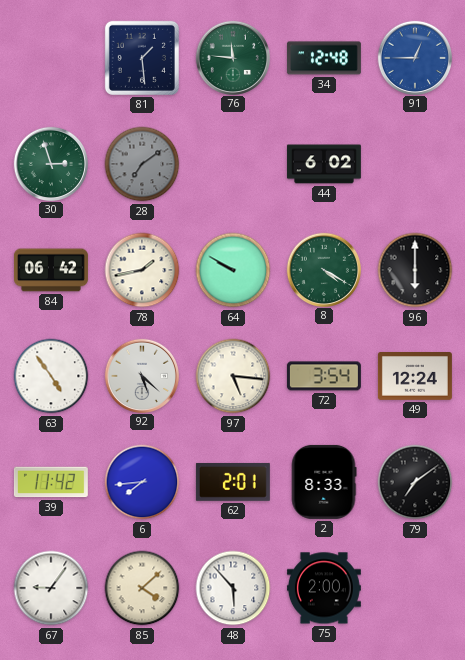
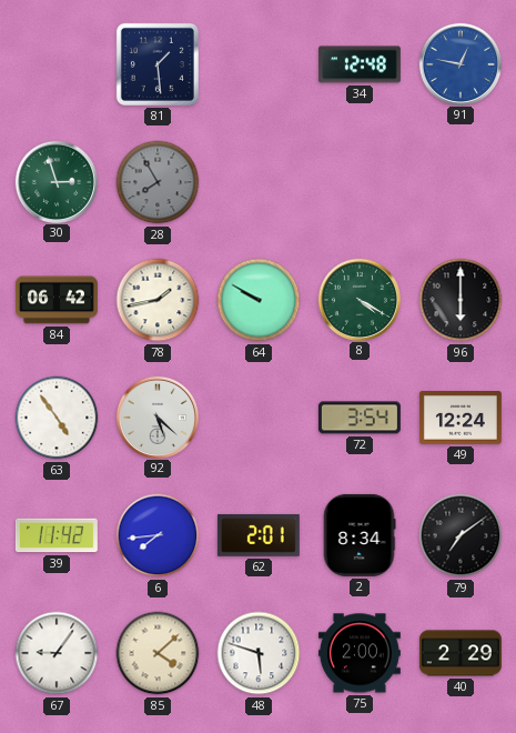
76: 11:46 -> none (232, 57)
91: 12:45 -> 12:47 (459, 63)
28: 7:09 -> 7:55 (158, 182)
44: 6:02 -> none (324, 164)
97: 5:16 -> none (233, 376)
2: 8:33 -> 8:34 (360, 535)
48: 5:53 -> 5:48 (259, 653)
40: none -> 2:29 (461, 653)
